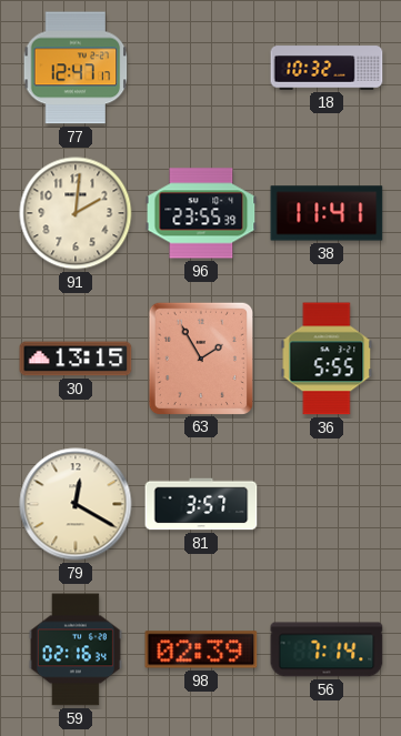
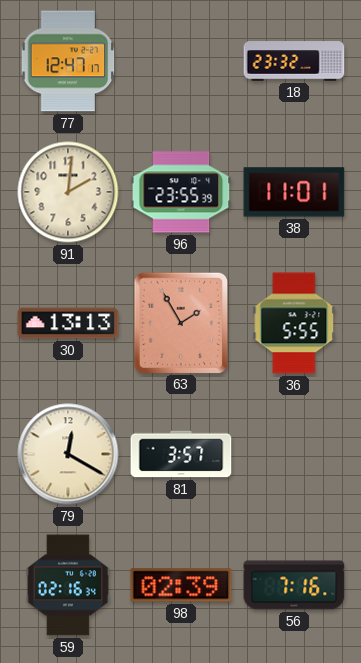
18: 10:32 -> 23:32 (294, 61)
38: 11:41 -> 11:01 (294, 192)
30: 13:15 -> 13:13 (68, 323)
56: 7:14 -> 7:16 (294, 585)
